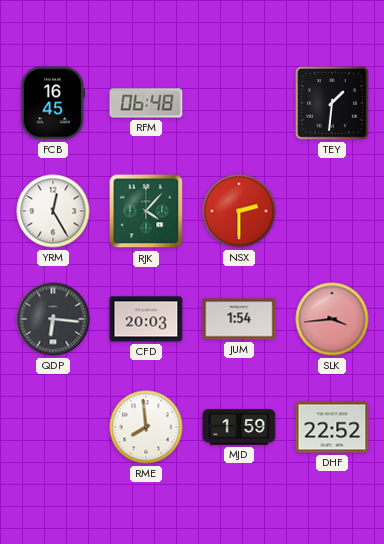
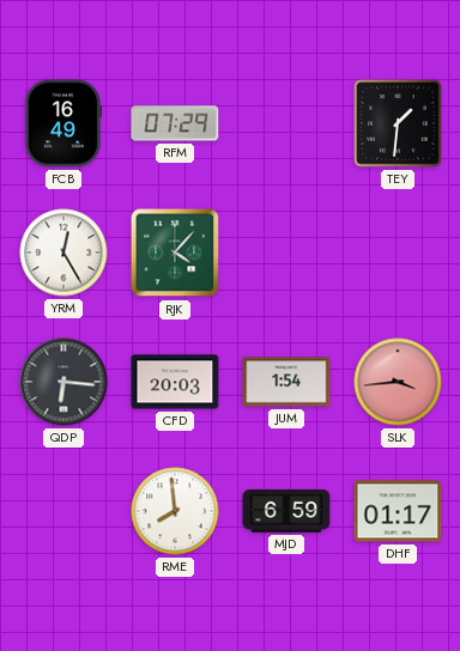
FCB: 16:45 -> 16:49 (63, 123)
RFM: 06:48 -> 07:29 (175, 123)
NSX: 2:30 -> none (239, 211)
MJD: 1:59 -> 6:59 (286, 511)
DHF: 22:52 -> 01:17 (398, 511)
